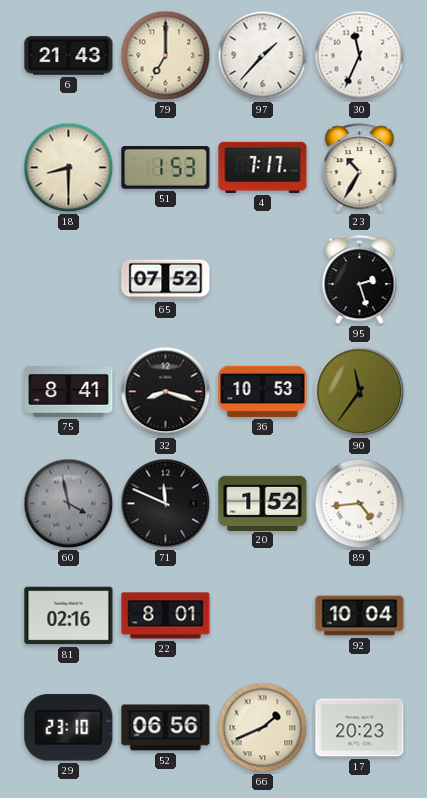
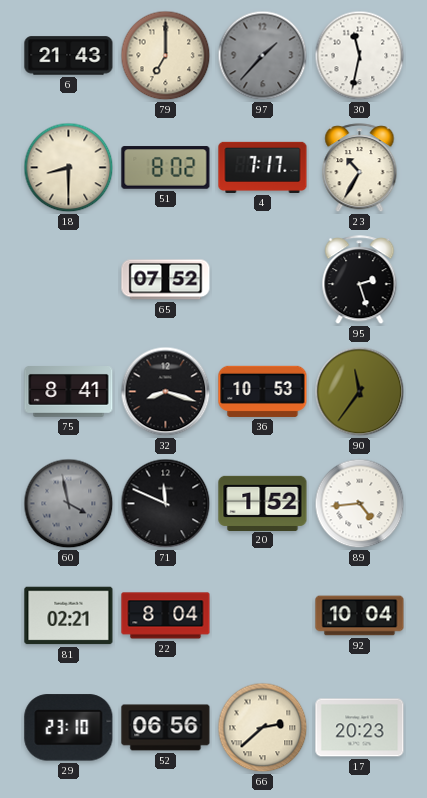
97 dial: white -> grey (263, 56)
30: 11:34 -> 11:32 (360, 56)
51: 1:53 -> 8:02 (166, 168)
81: 02:16 -> 02:21 (69, 616)
22: 8:01 -> 8:04 (166, 616)
66: 1:41 -> 2:38 (263, 728)
